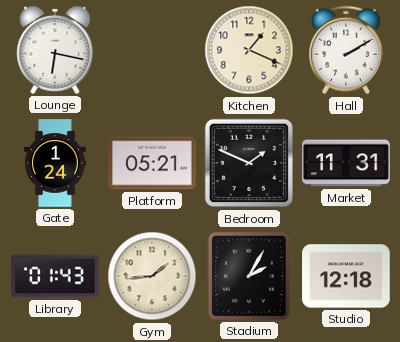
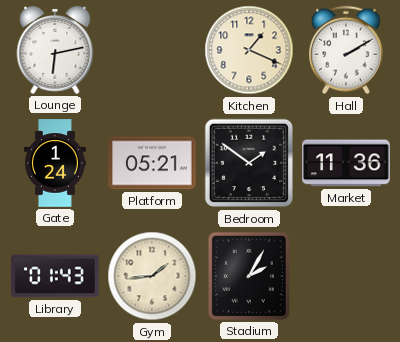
Lounge: 6:17 -> 6:13 (55, 50)
Bedroom: 1:49 -> 1:51 (249, 163)
Market: 11:31 -> 11:36 (346, 163)
Studio: 12:18 -> none (346, 276)
